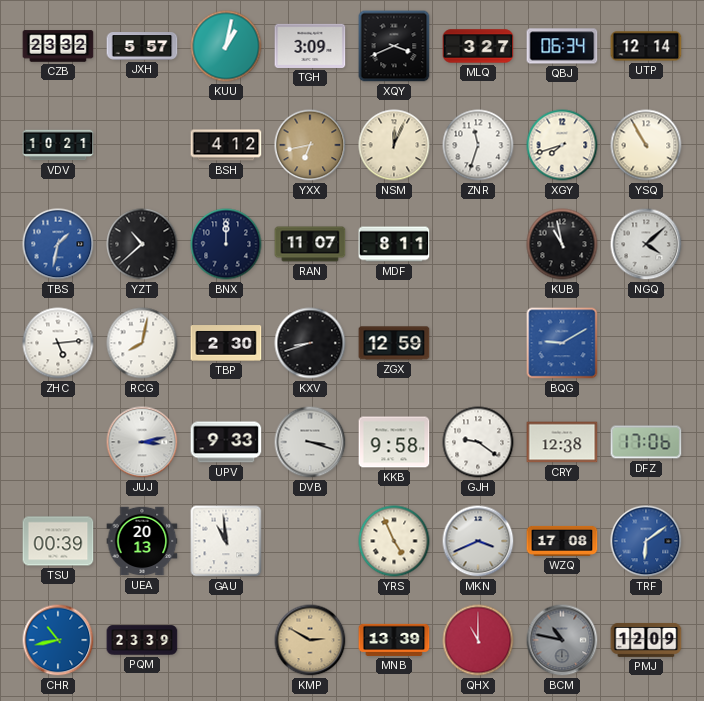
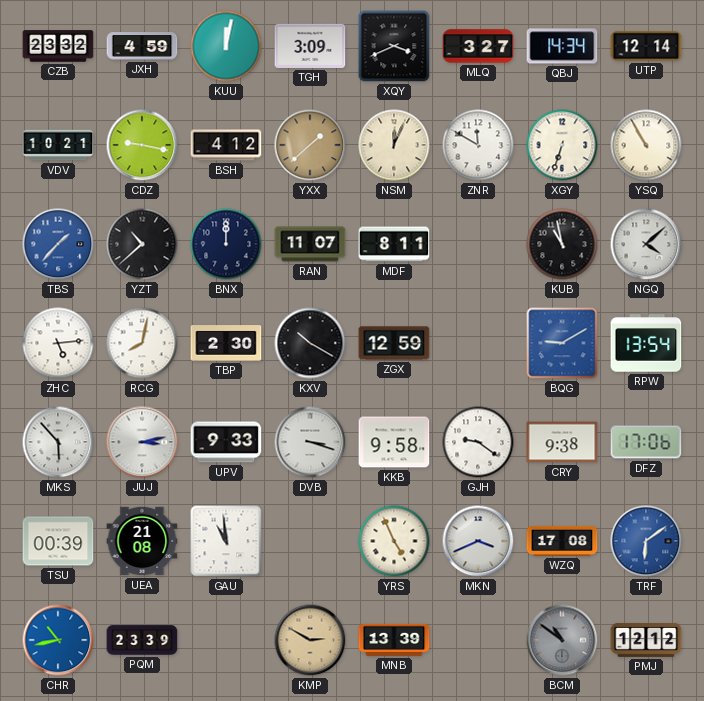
JXH: 5:57 -> 4:59 (142, 46)
KUU: 1:02 -> 12:02 (226, 46)
QBJ: 06:34 -> 14:34 (562, 46)
CDZ: none -> 9:17 (142, 145)
YXX: 6:43 -> 1:38 (310, 145)
ZNR: 11:33 -> 11:50 (478, 145)
XGY: 7:42 -> 6:33 (562, 145)
TBS: 1:32 -> 1:37 (58, 244)
KXV: 8:42 -> 10:20 (310, 343)
RPW: none -> 13:54 (646, 343)
MKS: none -> 5:53 (58, 442)
CRY: 12:38 -> 9:38 (562, 442)
UEA: 20:13 -> 21:08 (142, 541)
QHX: 11:00 -> none (478, 640)
BCM: 10:47 -> 10:51 (562, 640)
PMJ: 12:09 -> 12:12 (646, 640)
